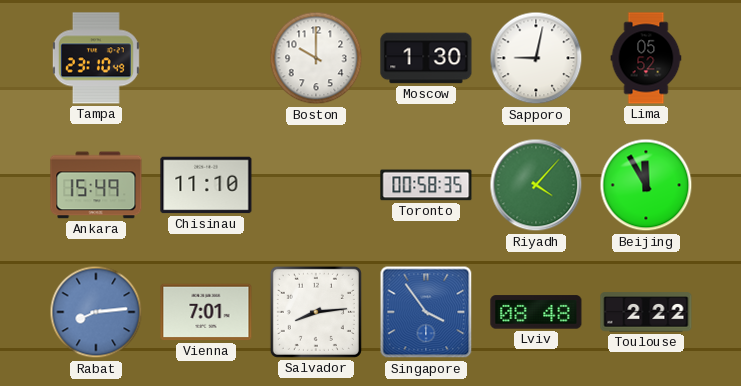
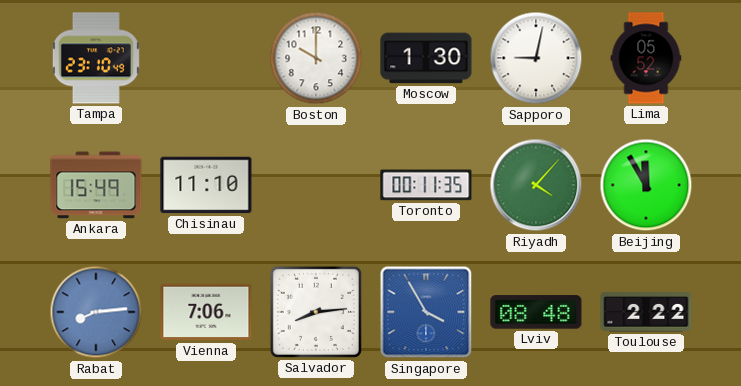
Toronto: 00:58 -> 00:11 (426, 185)
Vienna: 7:01 -> 7:06 (206, 312)
Singapore: 3:54 -> 3:55 (426, 312)
